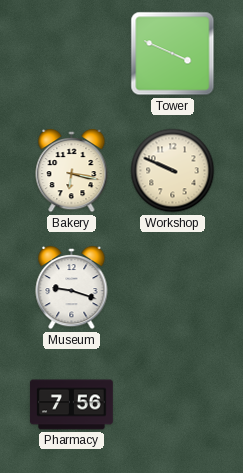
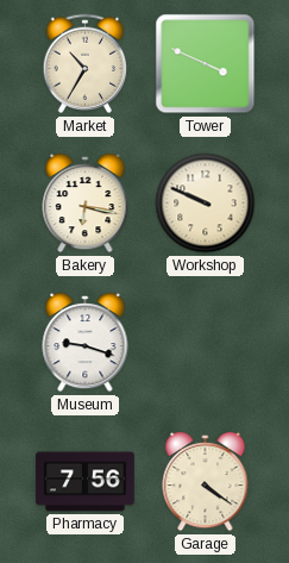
Market: none -> 10:35 (86, 64)
Garage: none -> 4:21 (206, 482)
